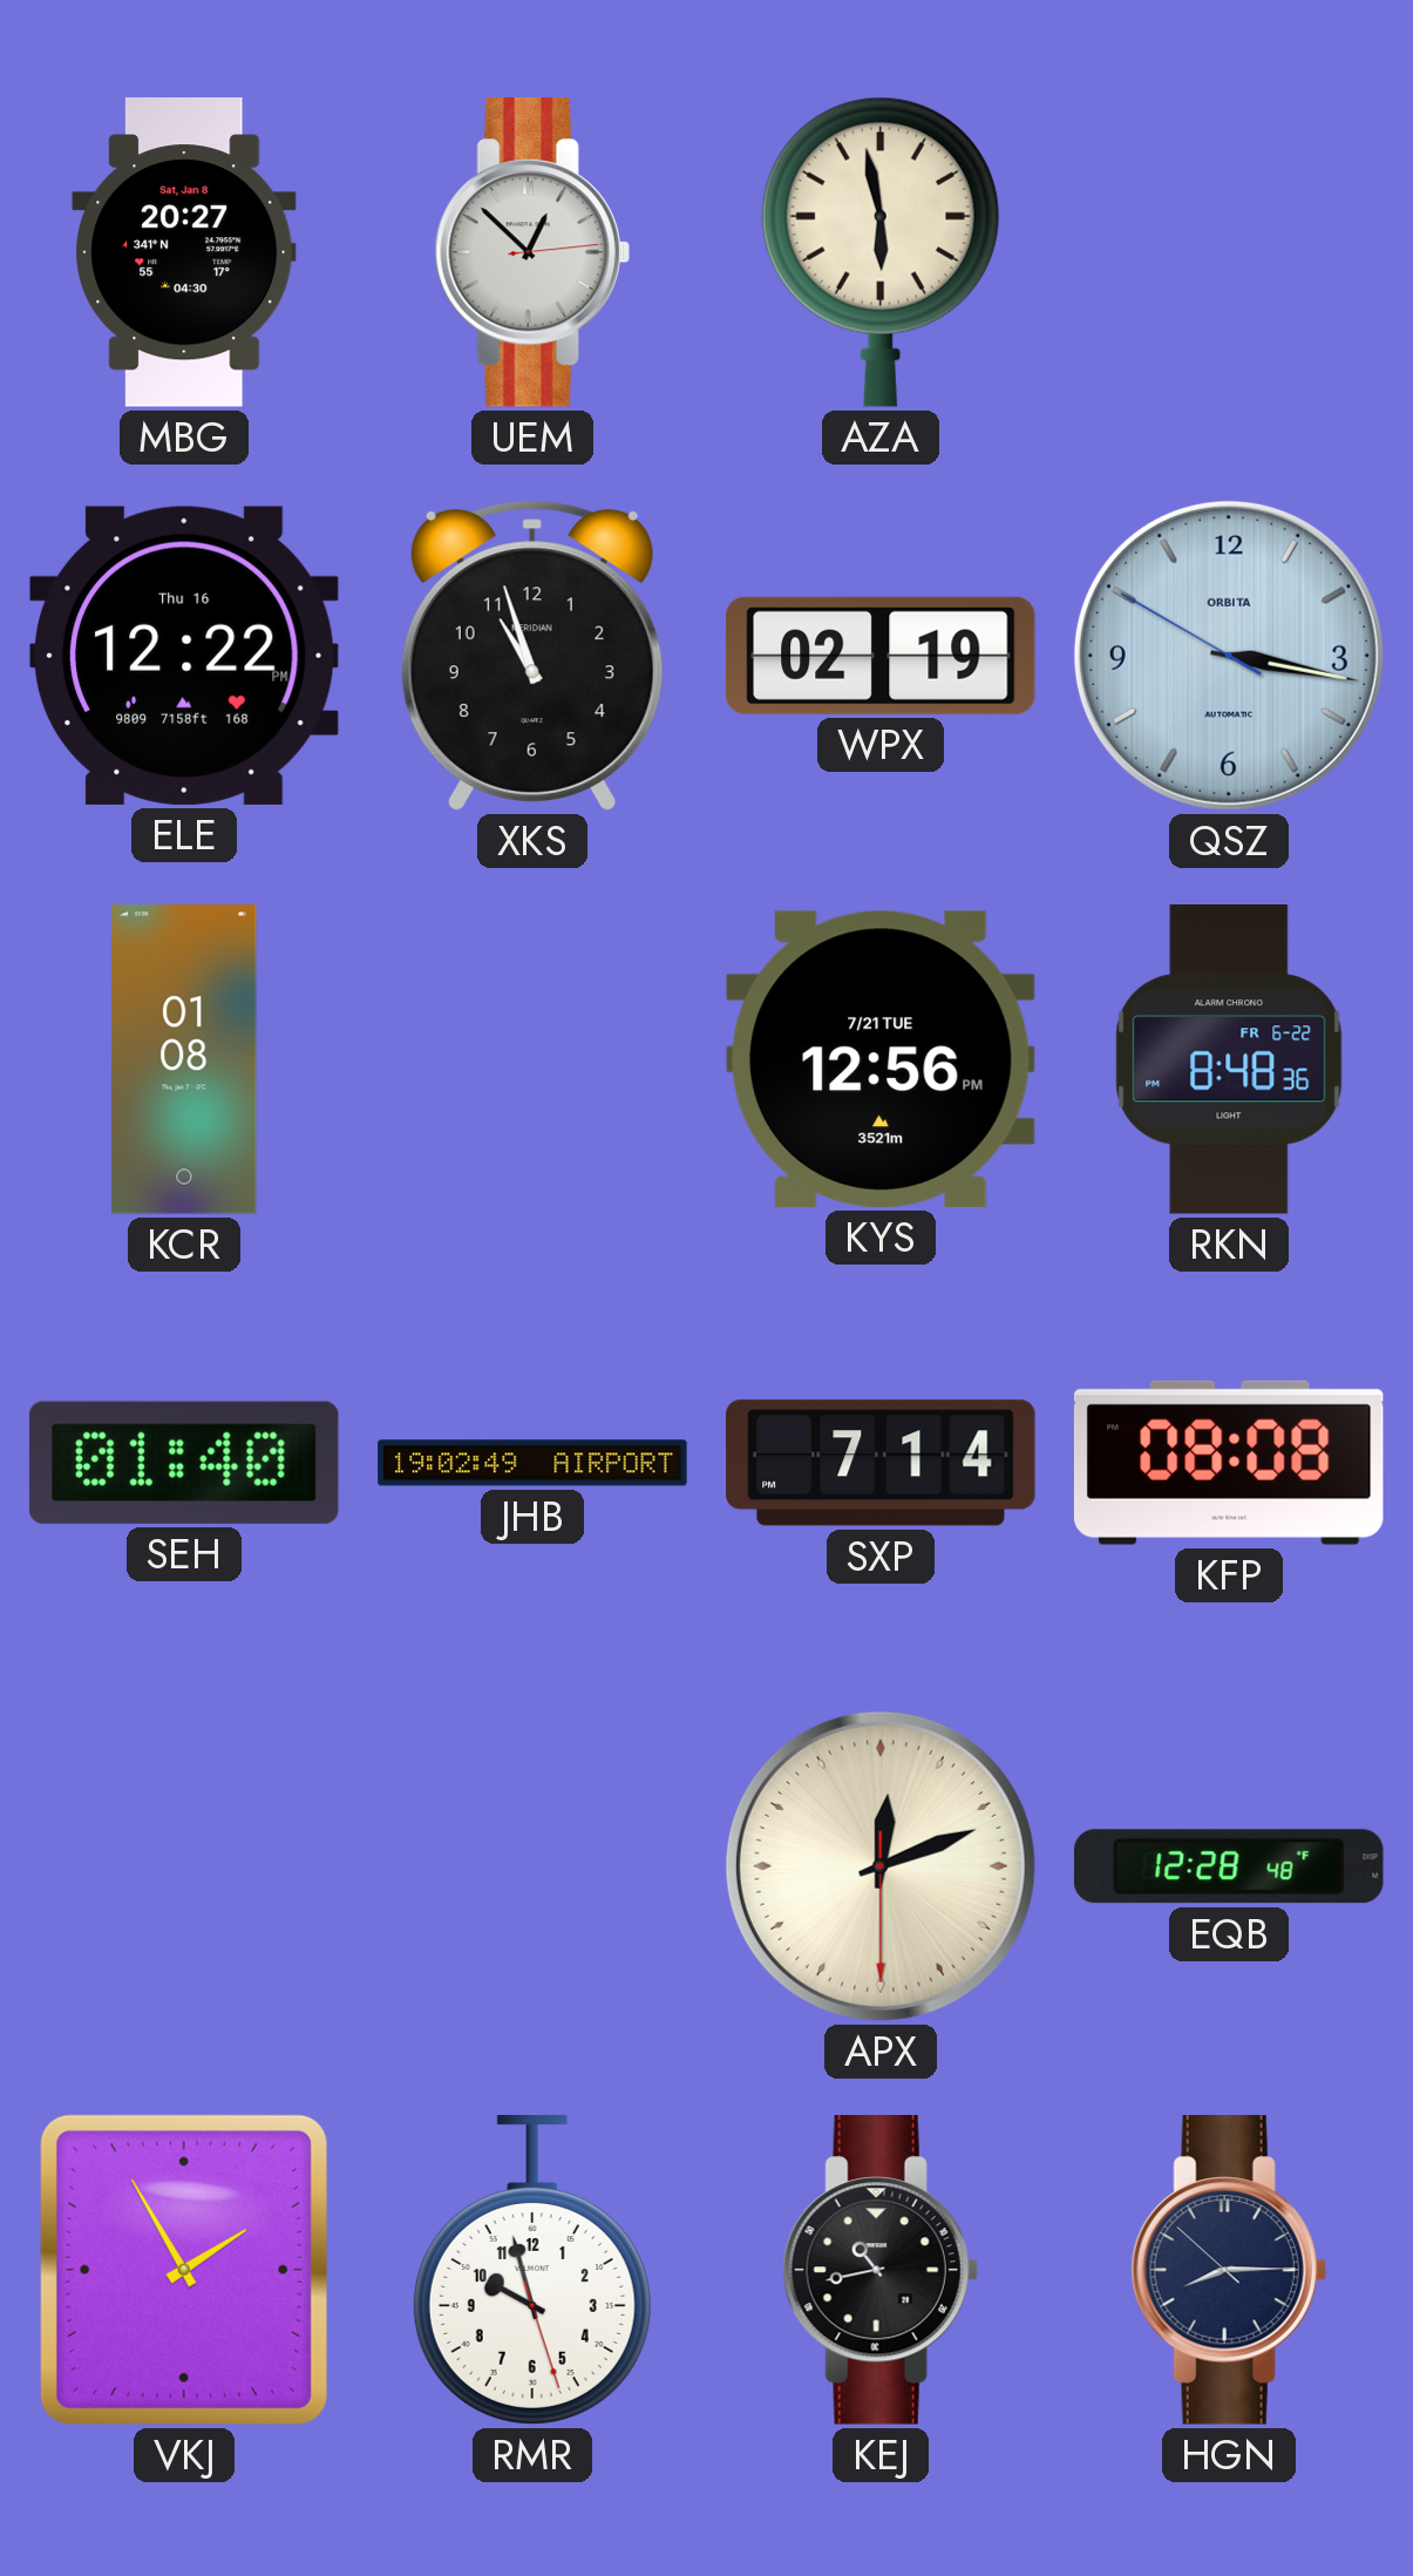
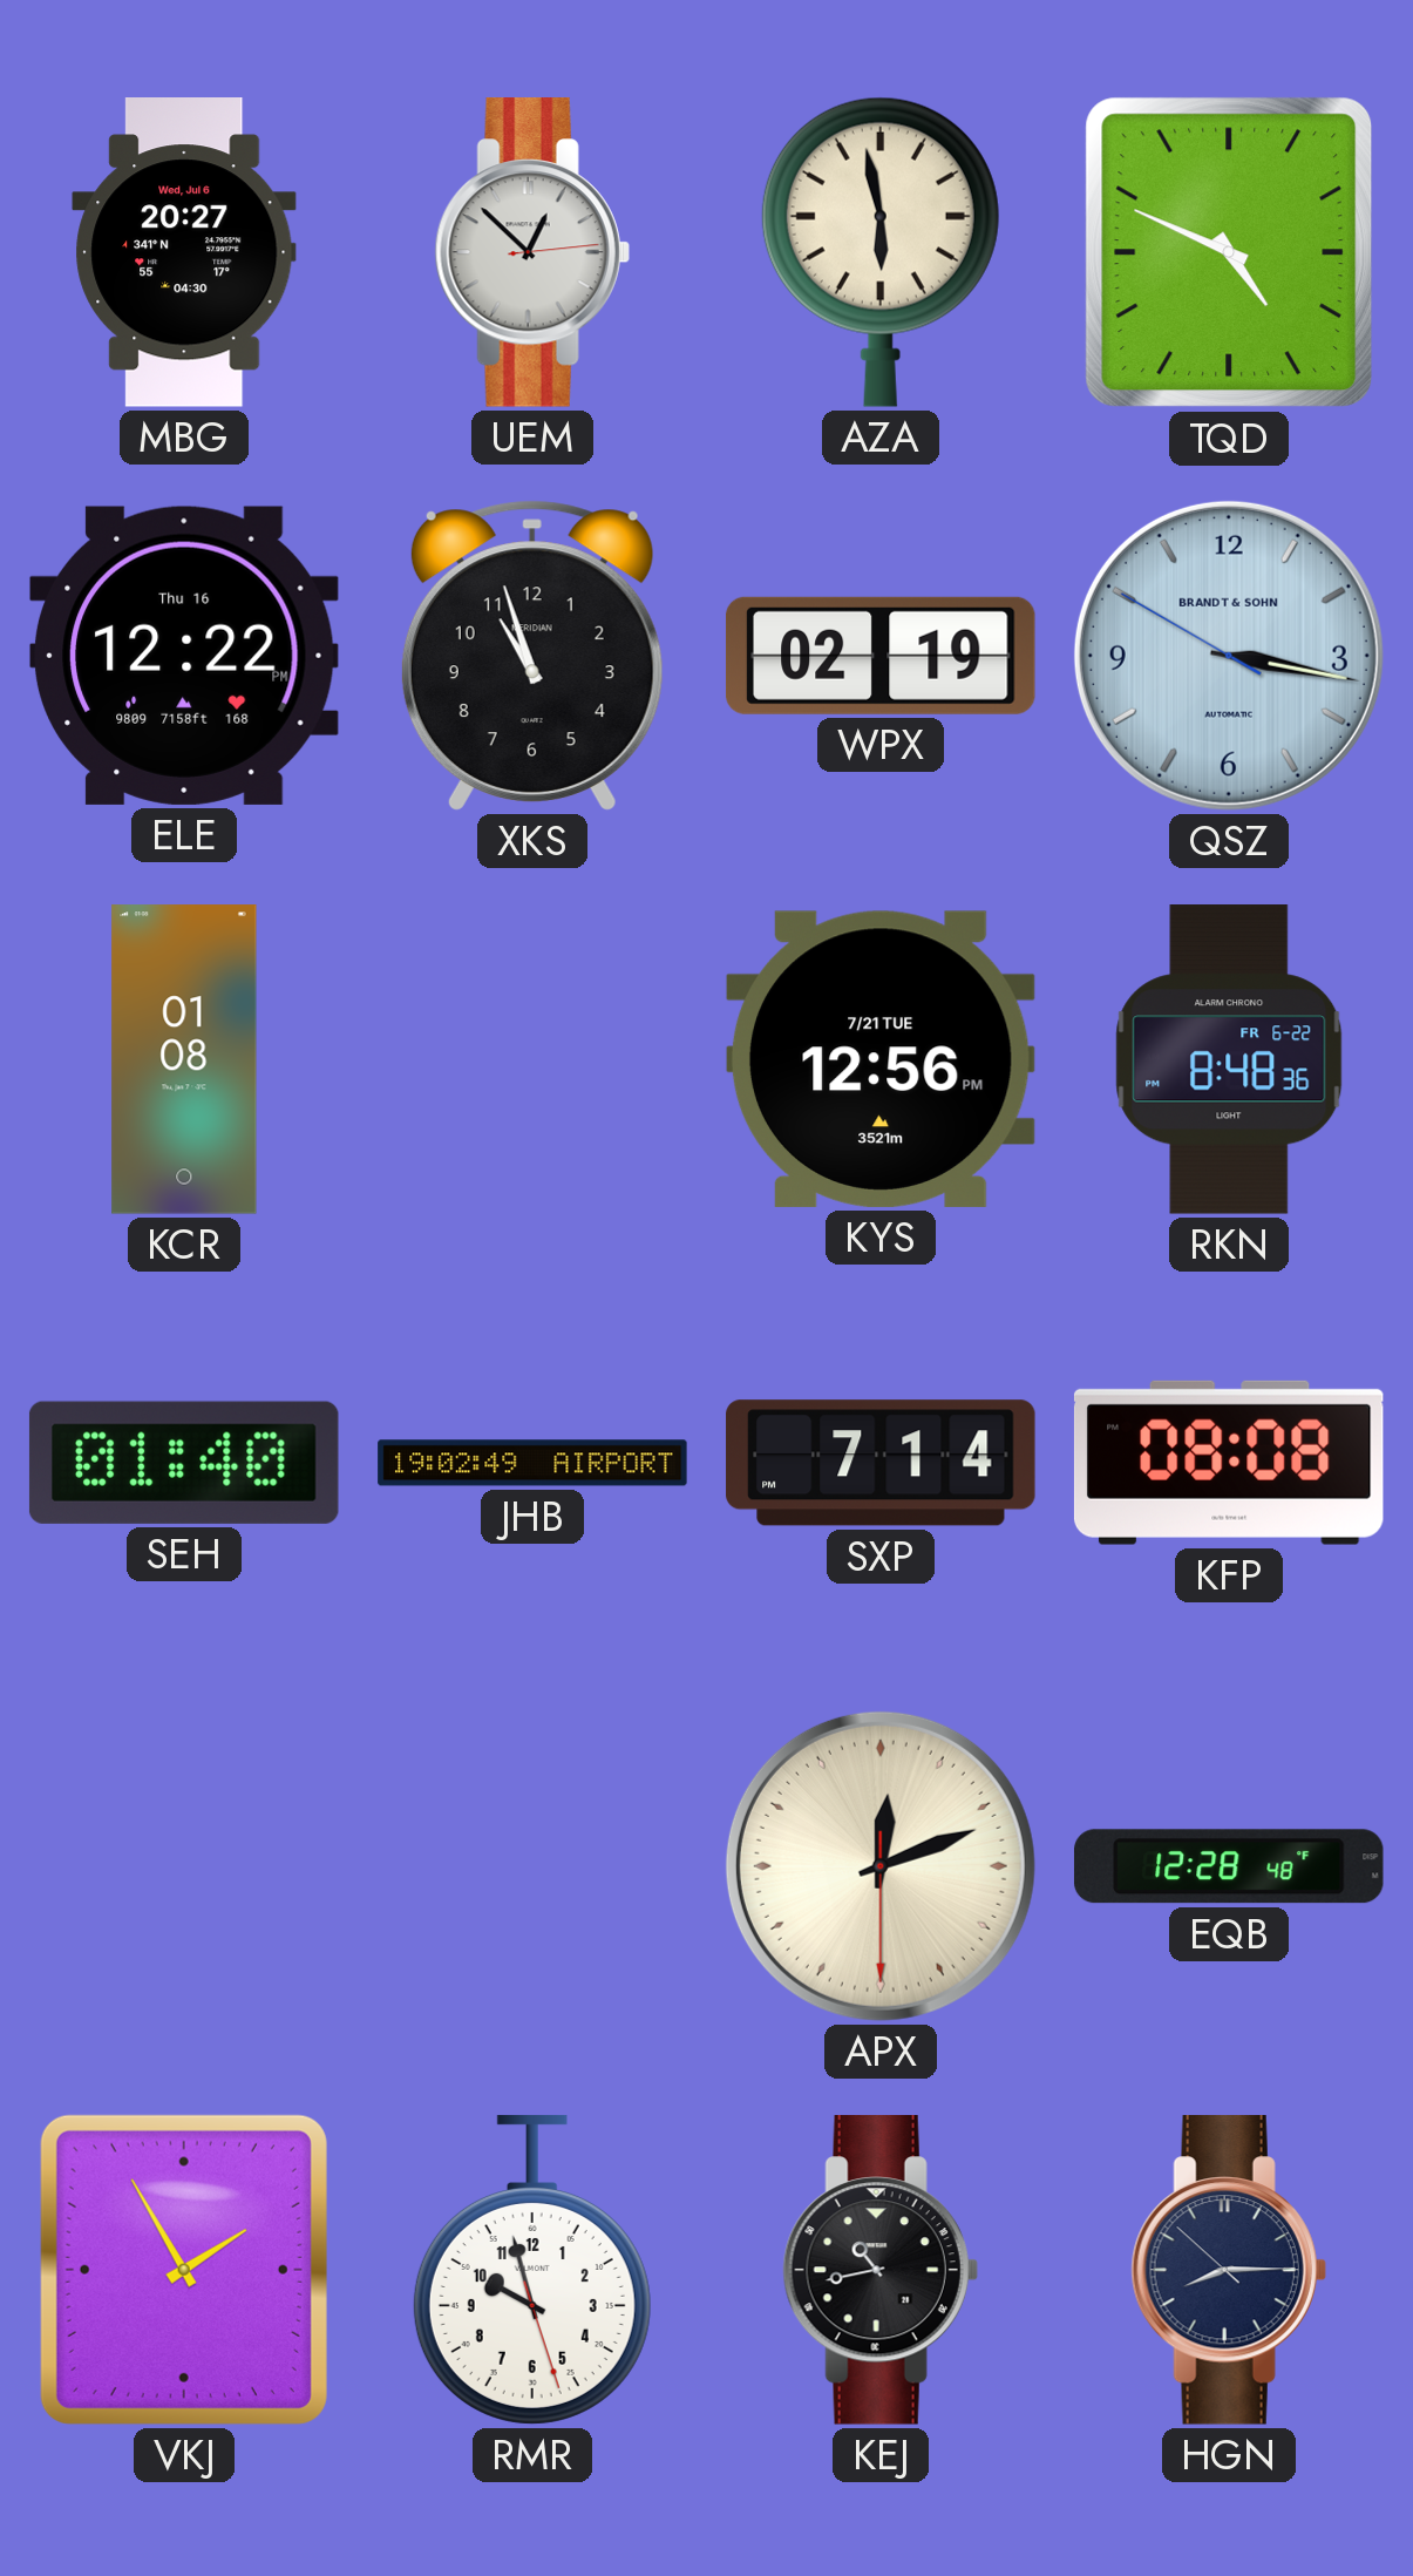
MBG date: Sat, Jan 8 -> Wed, Jul 6 (184, 253)
TQD: none -> 4:49 (1229, 252)
QSZ brand: ORBITA -> BRANDT & SOHN (1229, 656)
